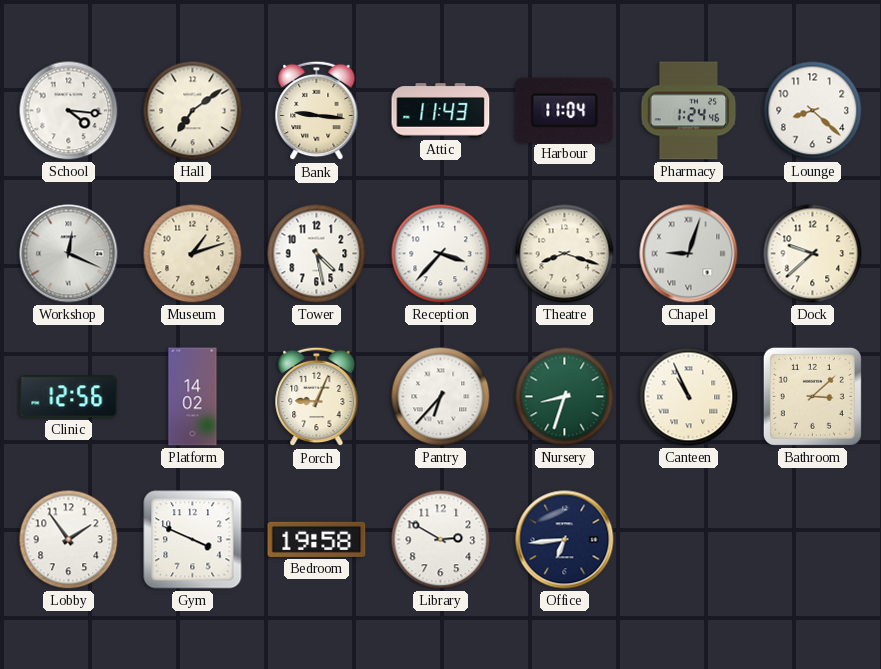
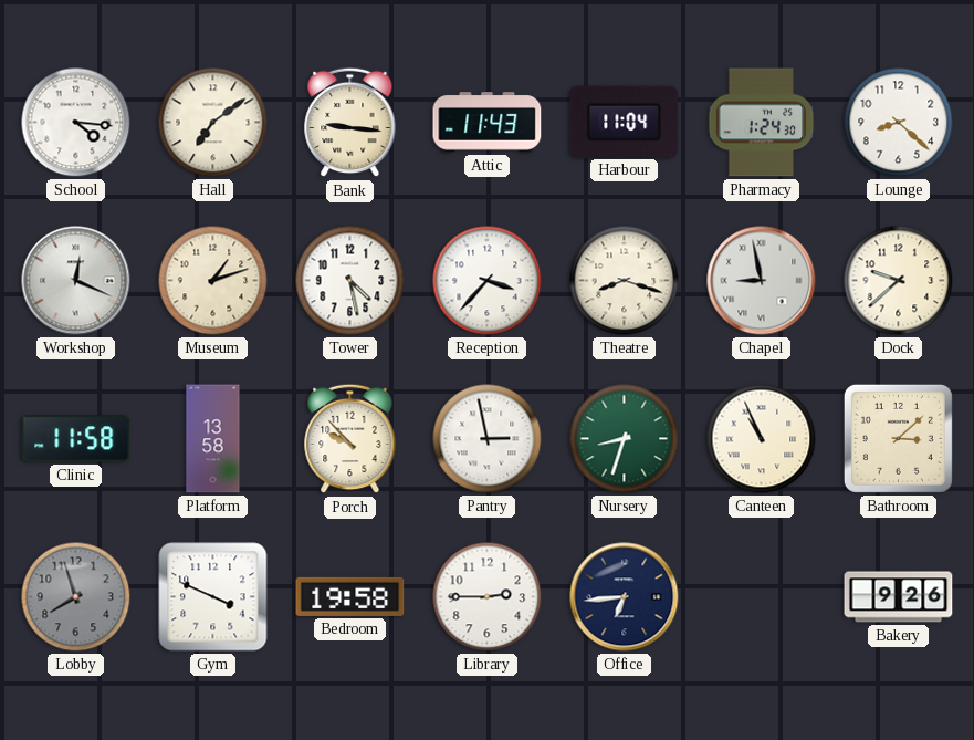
Pharmacy: 1:24:46 -> 1:24:30 (762, 123)
Chapel: 9:03 -> 8:58 (762, 281)
Clinic: 12:56 -> 11:58 (76, 439)
Platform: 14:02 -> 13:58 (213, 439)
Porch: 9:04 -> 9:53 (350, 439)
Pantry: 6:37 -> 2:58 (488, 439)
Lobby: 1:54 -> 7:57 (76, 597)
Lobby dial: white -> grey (76, 597)
Library: 2:50 -> 2:45 (488, 597)
Bakery: none -> 9:26 (899, 597)
